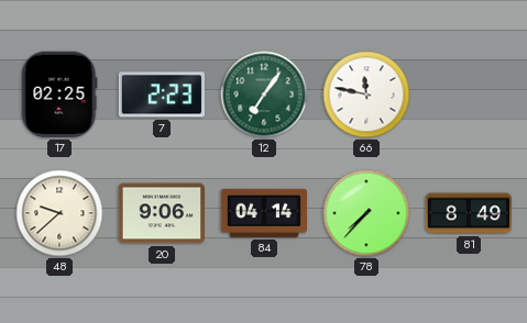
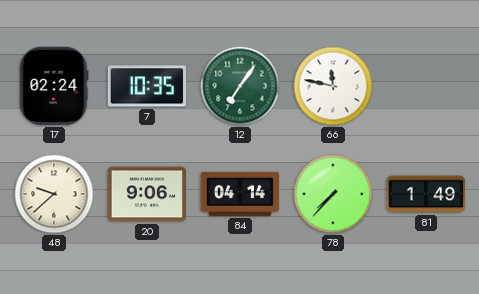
17: 02:25 -> 02:24 (54, 86)
7: 2:23 -> 10:35 (146, 86)
81: 8:49 -> 1:49 (425, 194)
